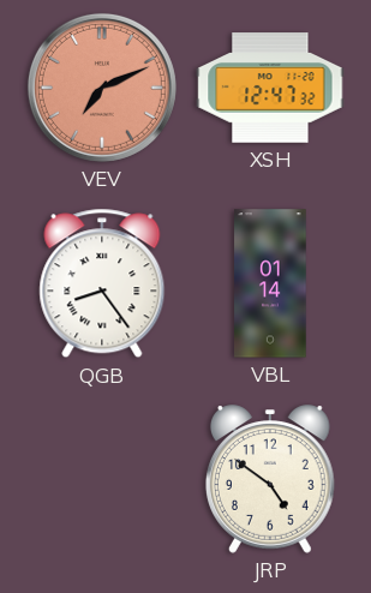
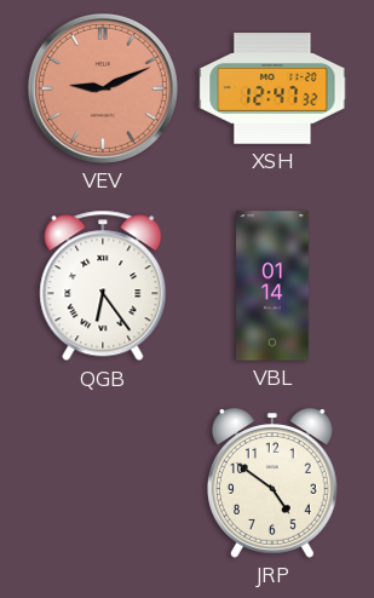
VEV: 7:11 -> 9:11 (103, 88)
QGB: 8:24 -> 6:24 (103, 286)
